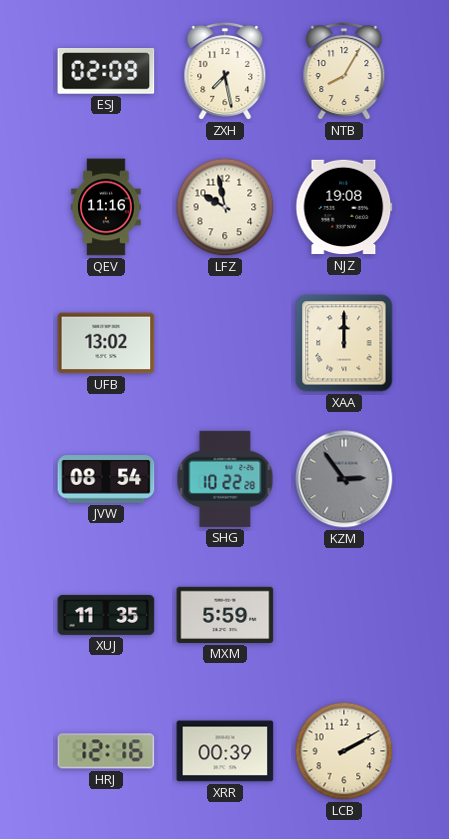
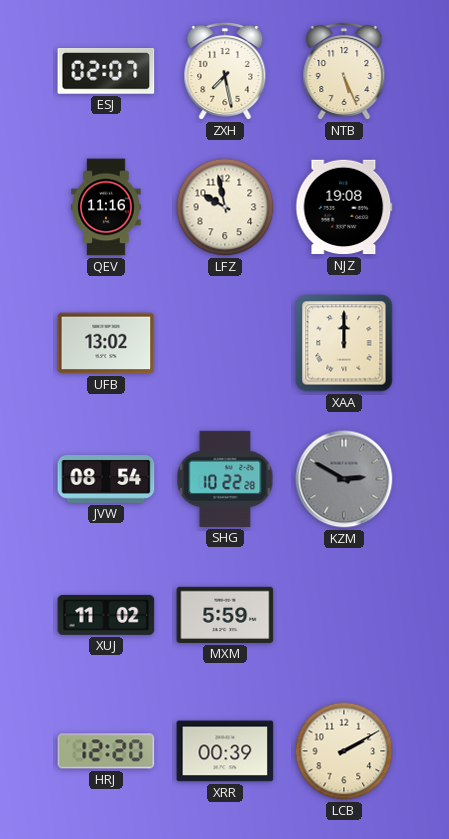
ESJ: 02:09 -> 02:07 (106, 72)
NTB: 8:05 -> 5:26 (344, 71)
KZM: 2:54 -> 2:50 (344, 479)
XUJ: 11:35 -> 11:02 (106, 615)
HRJ: 12:16 -> 12:20 (106, 751)
